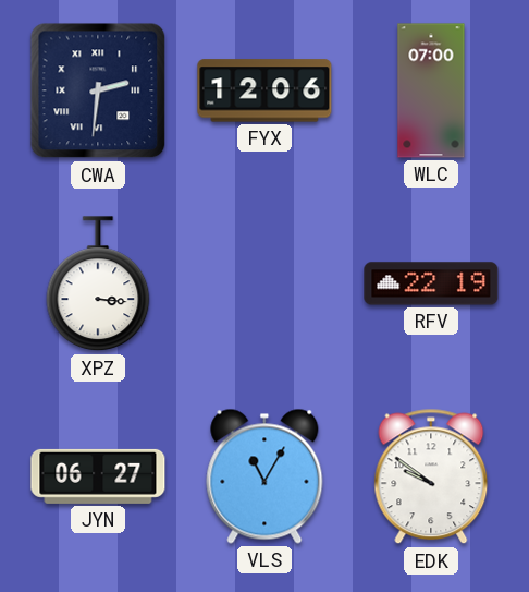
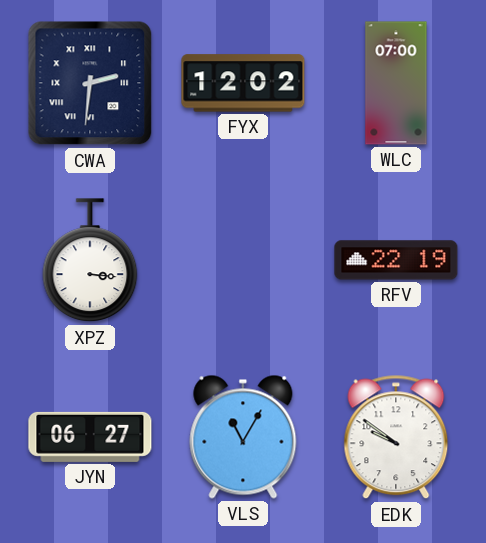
FYX: 12:06 -> 12:02 (243, 83)
